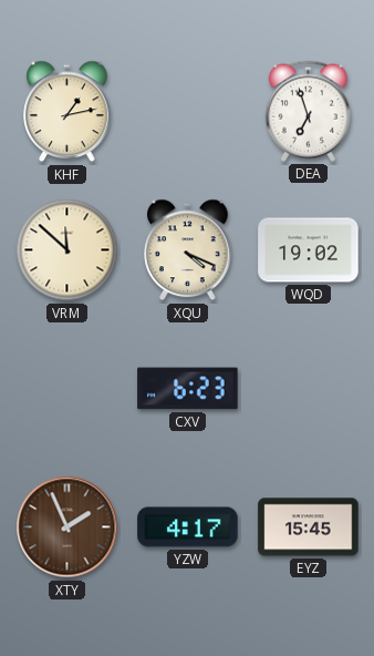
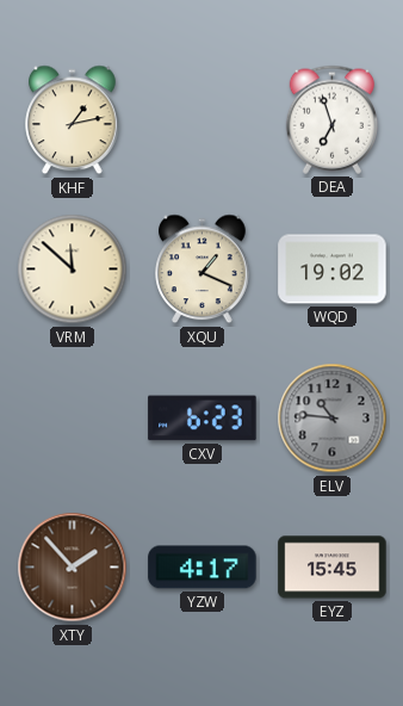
XQU: 4:19 -> 1:19 (203, 270)
ELV: none -> 10:46 (333, 419)
XTY: 1:56 -> 1:53 (73, 568)
